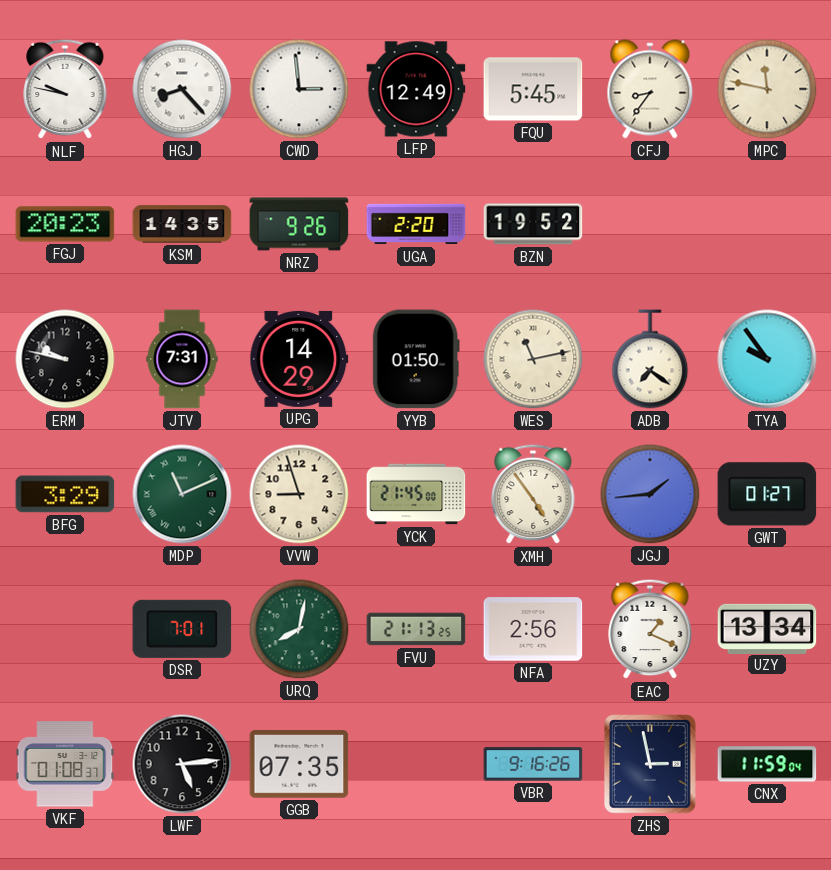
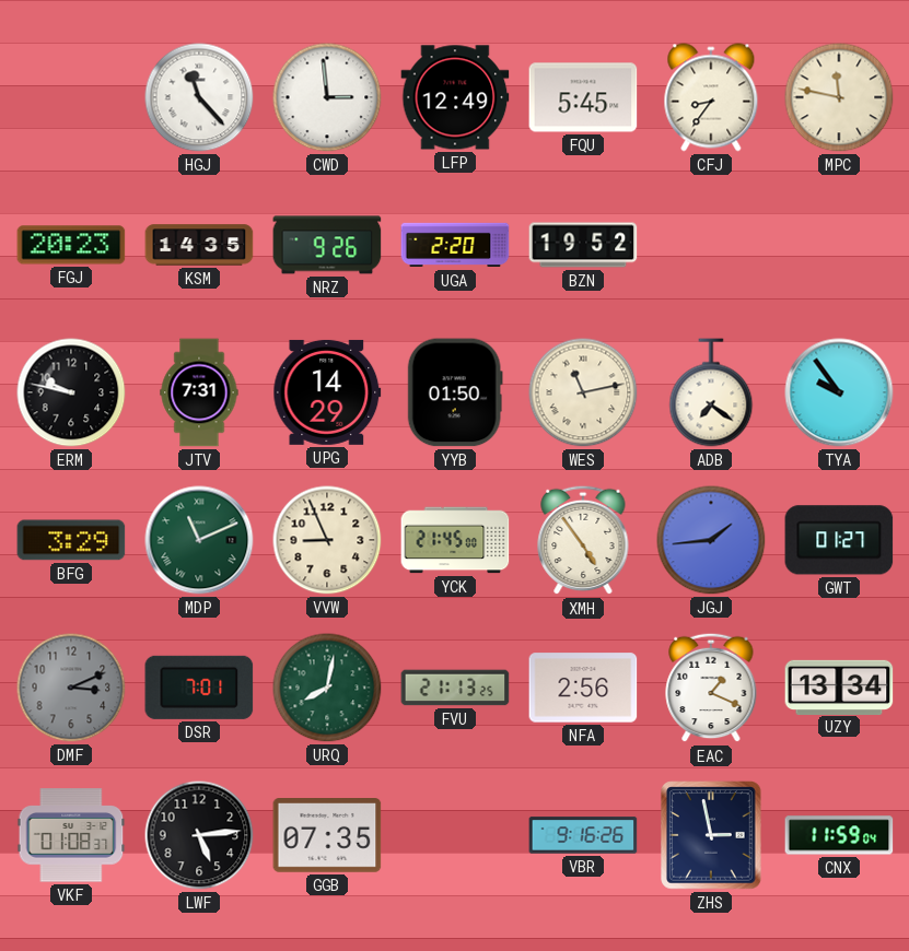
NLF: 9:47 -> none (65, 89)
HGJ: 8:23 -> 11:23 (199, 97)
VVW: 8:57 -> 8:56 (327, 540)
DMF: none -> 3:11 (71, 688)
